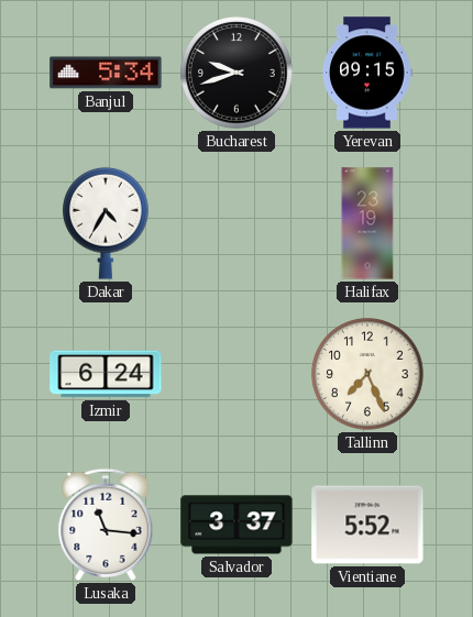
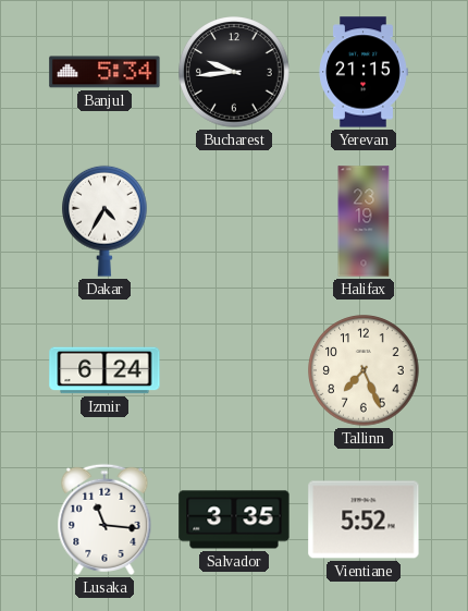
Bucharest: 9:42 -> 9:44 (234, 72)
Yerevan: 09:15 -> 21:15 (364, 72)
Salvador: 3:37 -> 3:35 (234, 520)
